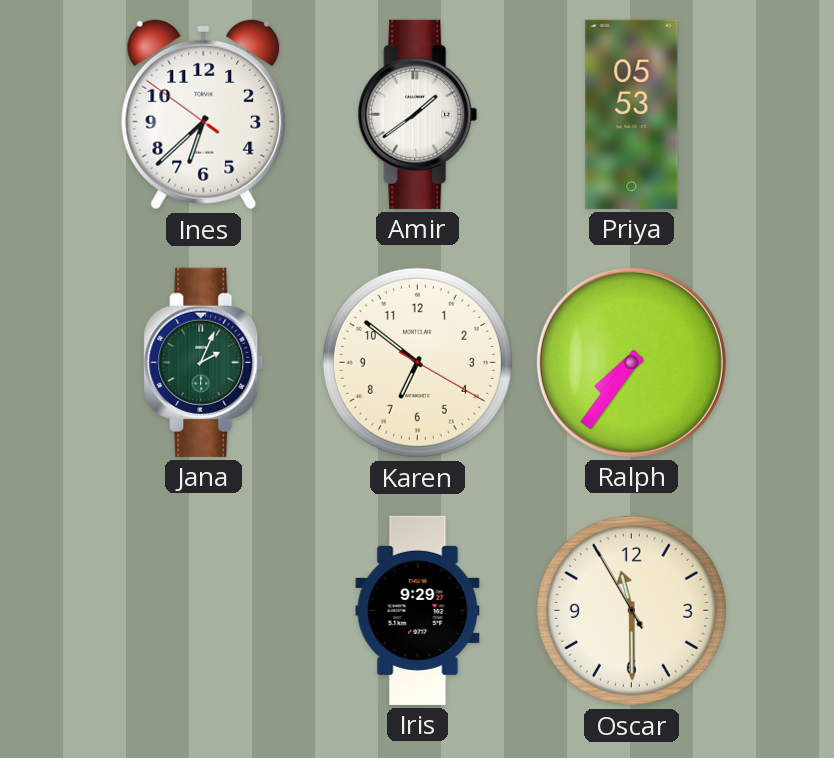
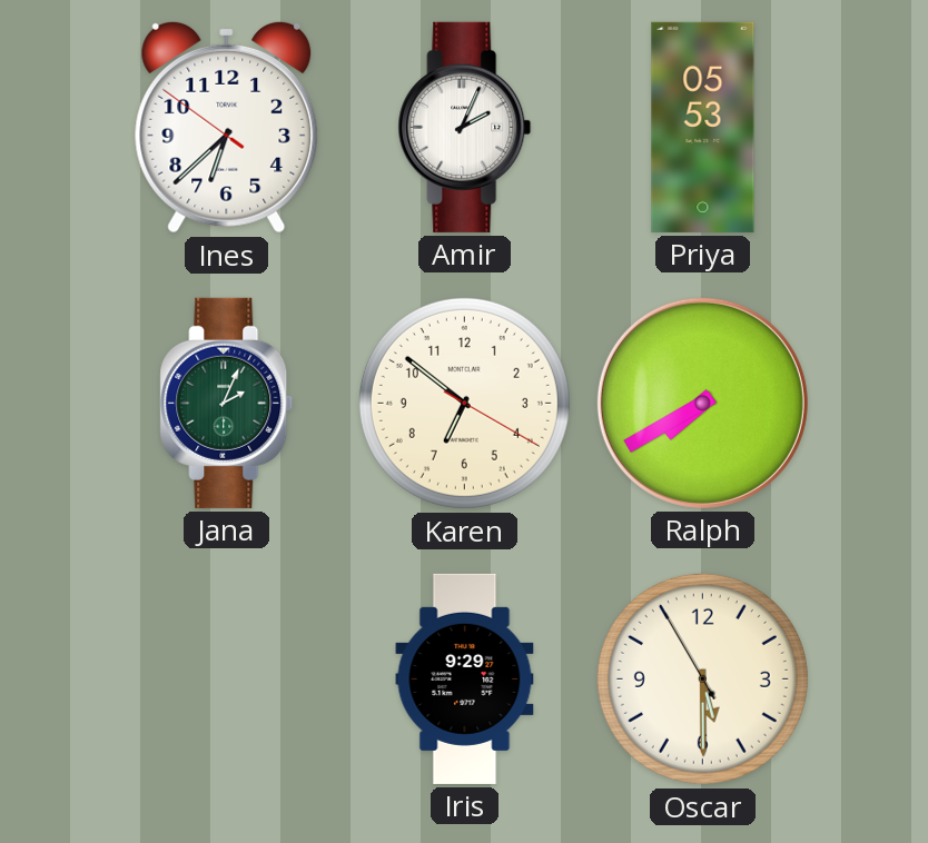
Amir: 1:39 -> 2:04 (465, 127)
Ralph: 7:36 -> 7:40 (702, 403)
Oscar: 11:29 -> 5:29 (702, 678)
